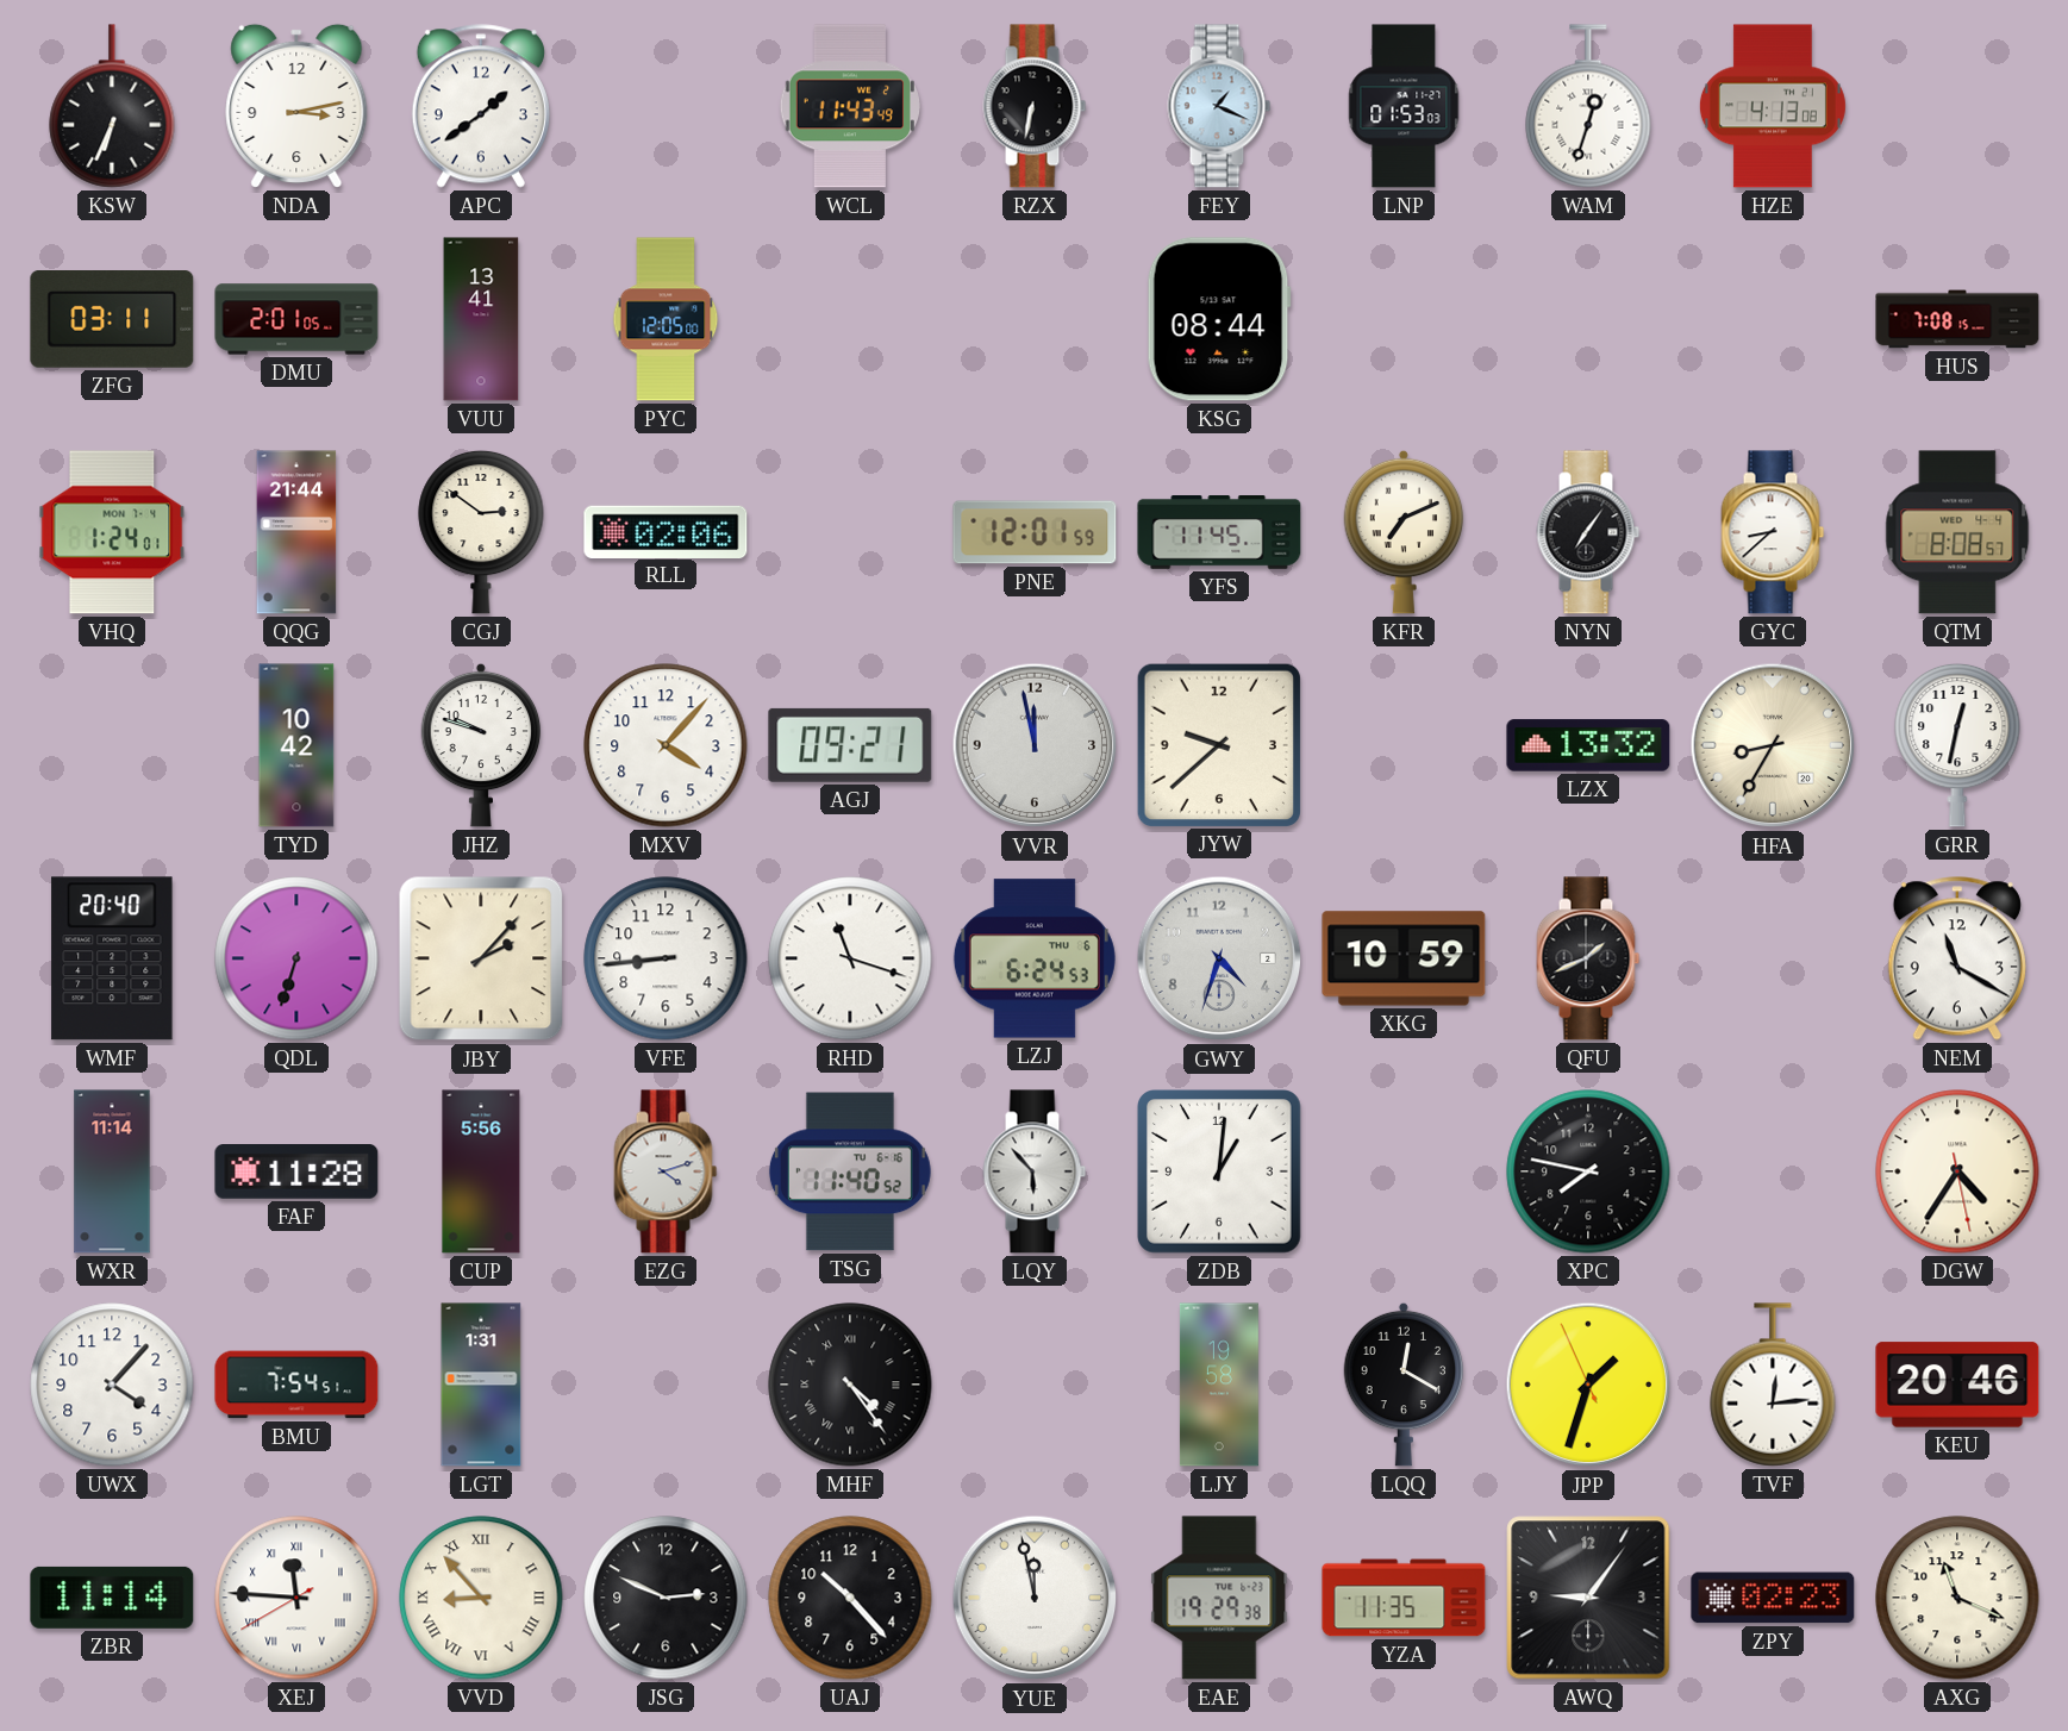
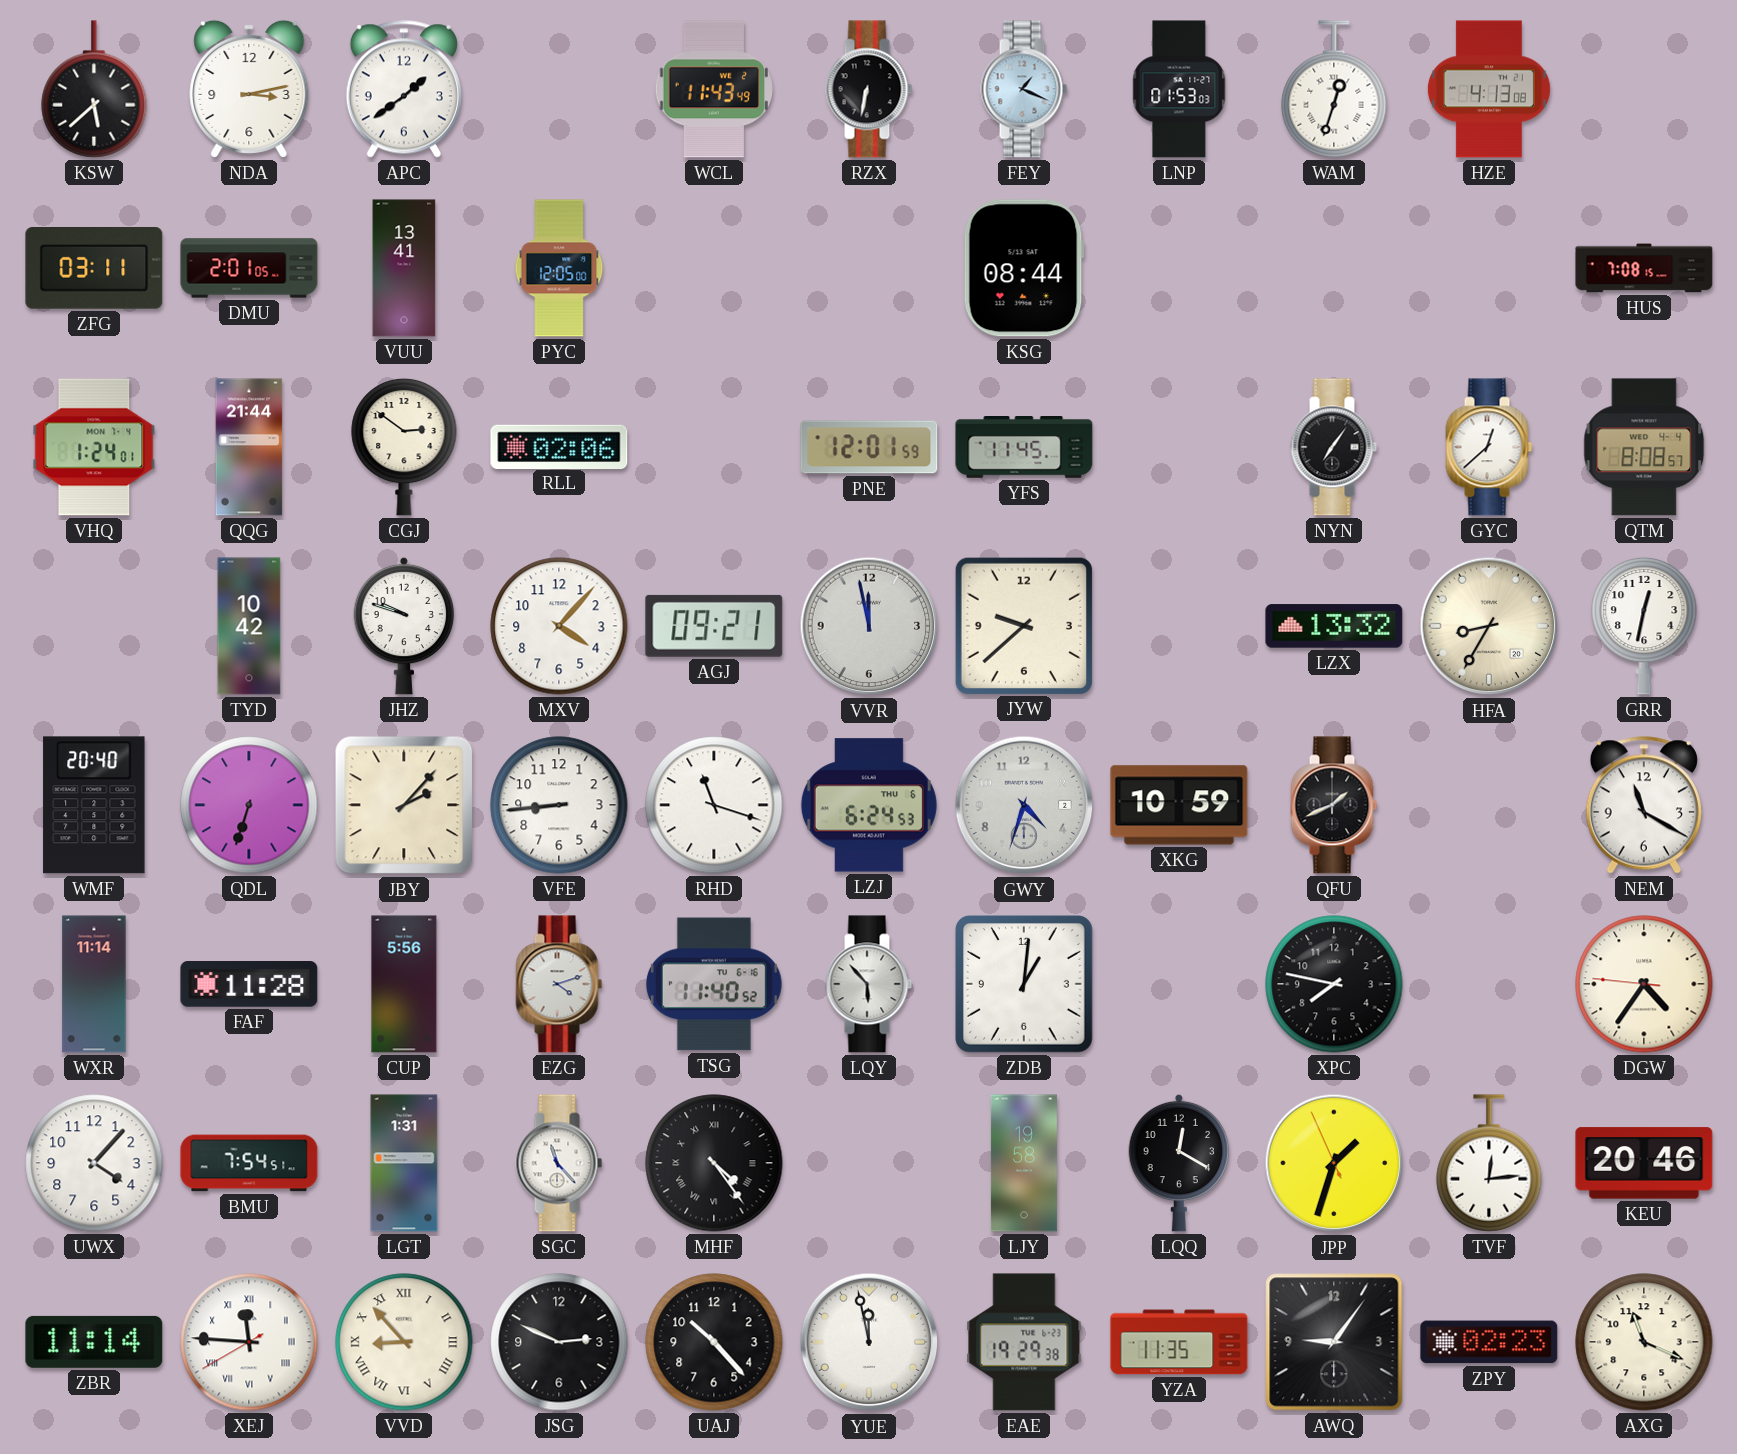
KSW: 6:34 -> 5:38 (94, 89)
KFR: 7:11 -> none (1404, 532)
GYC: 8:38 -> 12:38 (1489, 447)
DGW: 4:35:28 -> 4:35:46 (1644, 984)
SGC: none -> 11:23 (559, 1163)
